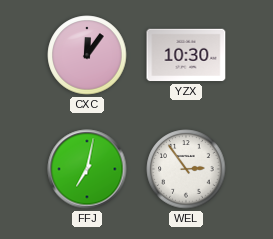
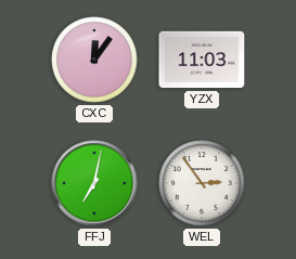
YZX: 10:30 -> 11:03 (202, 60)
